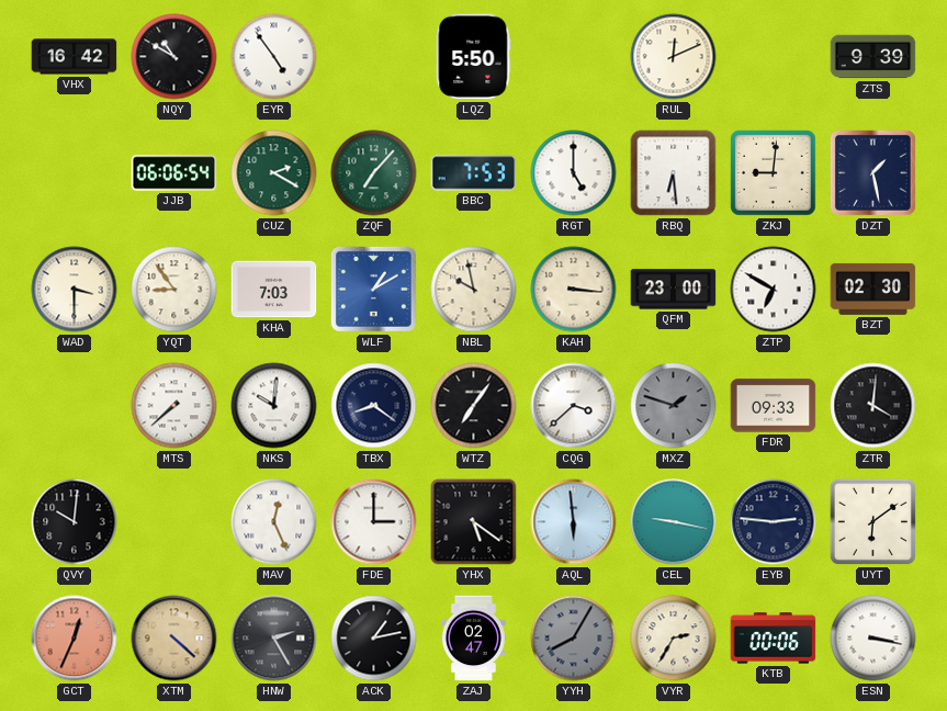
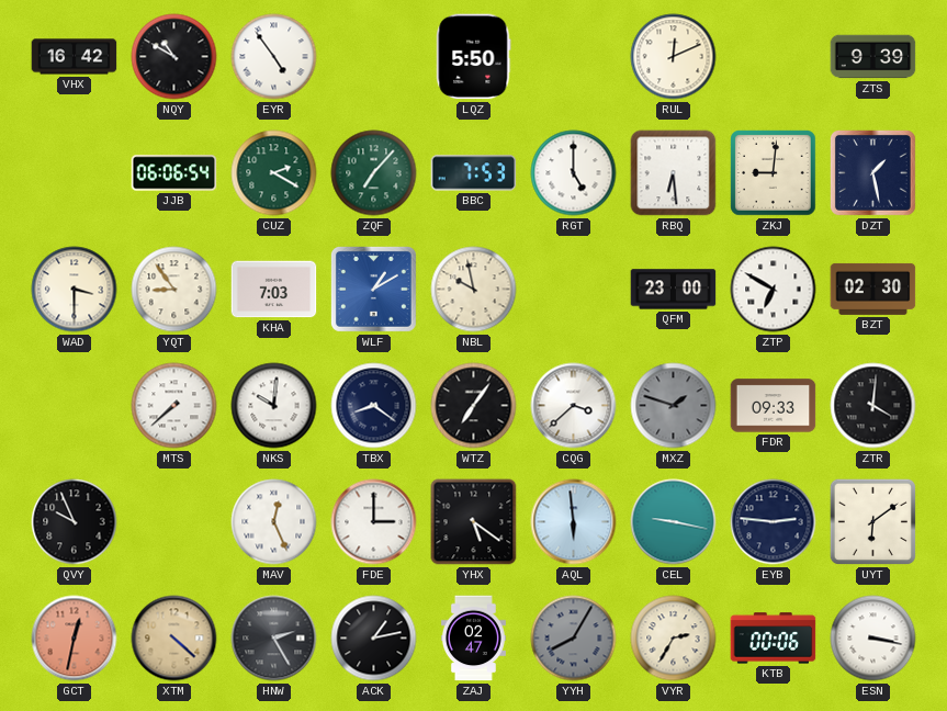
KAH: 3:16 -> none (574, 290)
QVY: 10:01 -> 9:56 (75, 522)
GCT: 12:34 -> 12:32 (75, 639)
